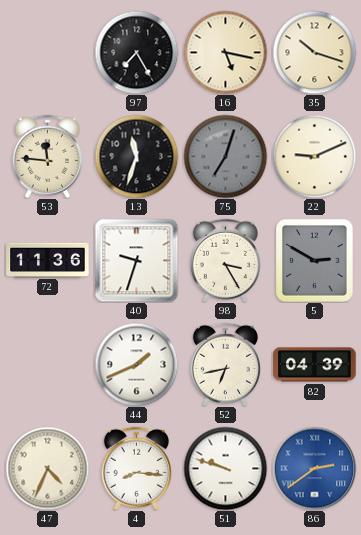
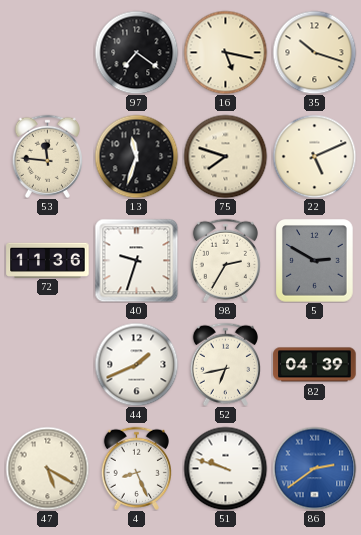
97: 7:25 -> 7:21 (136, 52)
75: 7:03 -> 7:48 (225, 156)
75 dial: grey -> cream (225, 156)
22: 9:11 -> 5:11 (314, 156)
98: 3:25 -> 2:35 (225, 260)
47: 4:34 -> 5:20 (47, 468)
4: 8:16 -> 8:26 (136, 468)
